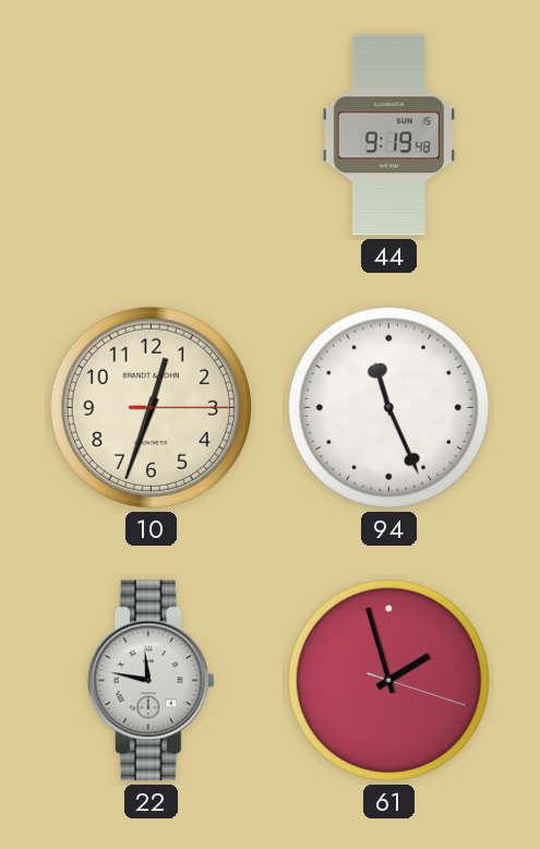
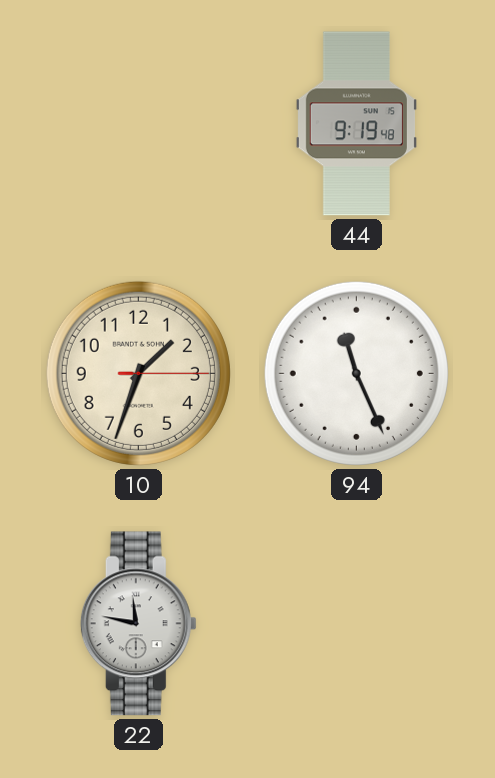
10: 12:33 -> 1:33 (138, 373)
61: 1:57 -> none (388, 680)
